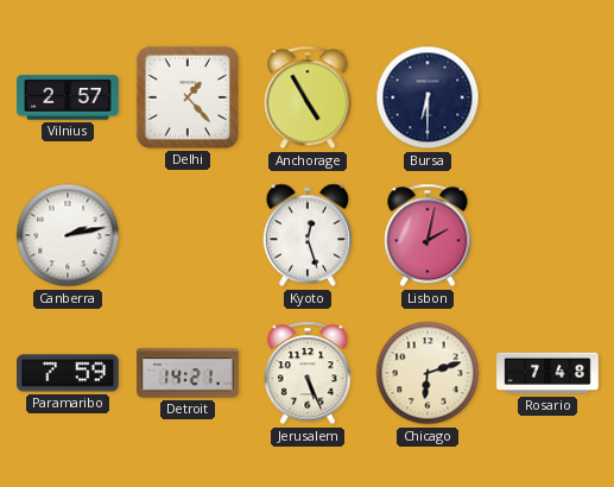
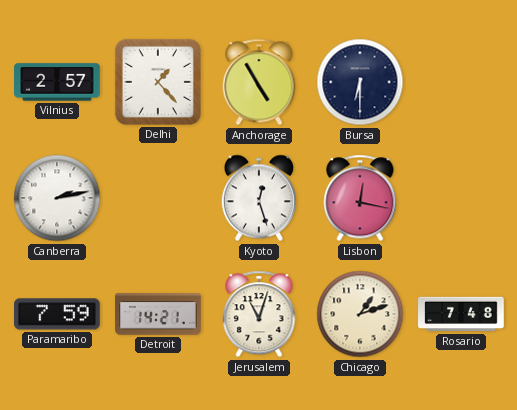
Lisbon: 2:02 -> 12:17 (360, 198)
Jerusalem: 5:26 -> 11:03 (259, 314)
Chicago: 6:12 -> 1:12 (360, 314)
